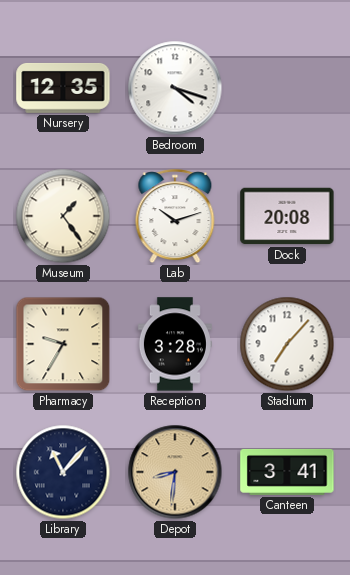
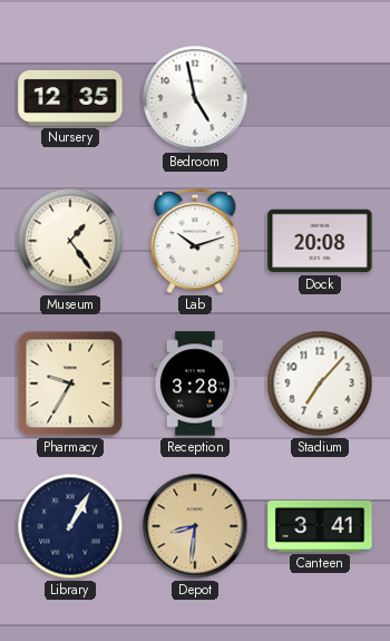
Bedroom: 4:18 -> 4:58 (195, 98)
Library: 11:07 -> 1:05 (70, 526)
